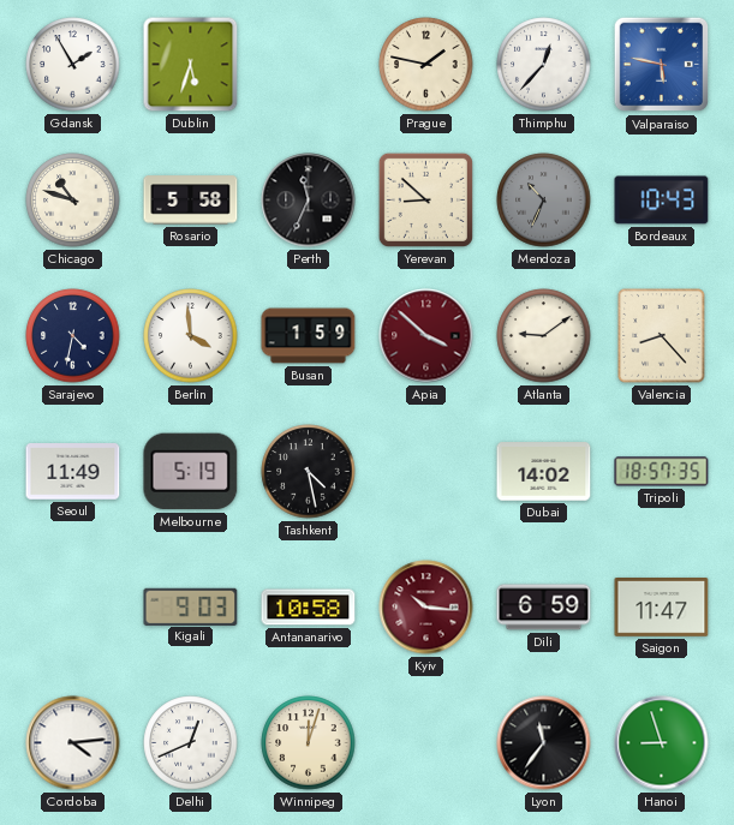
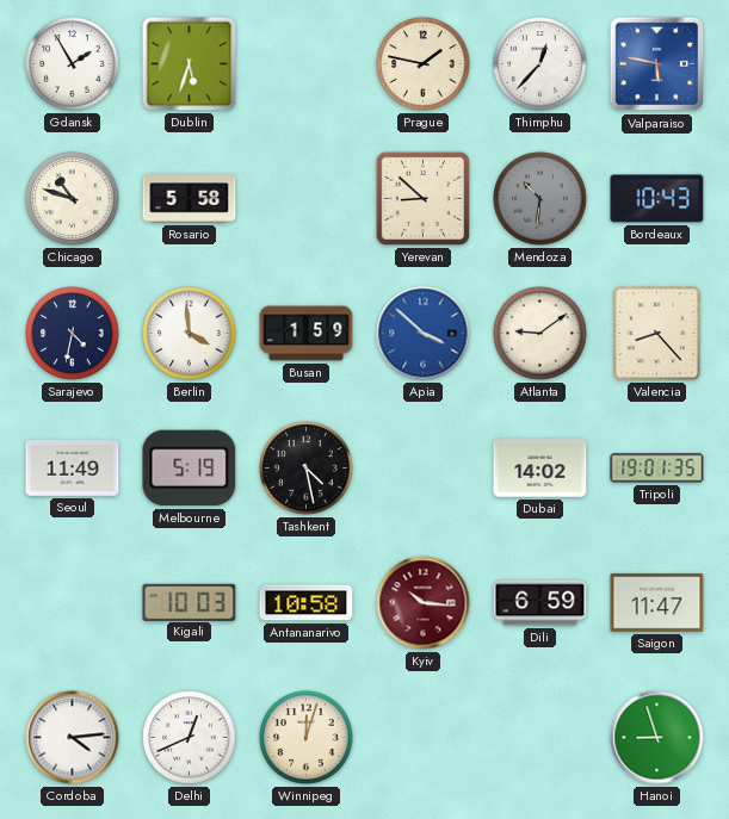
Perth: 11:34 -> none (309, 201)
Mendoza: 10:34 -> 10:31 (540, 199)
Apia dial: burgundy -> blue (424, 334)
Tripoli: 18:57 -> 19:01 (657, 469)
Kigali: 9:03 -> 10:03 (190, 602)
Lyon: 11:36 -> none (544, 743)
